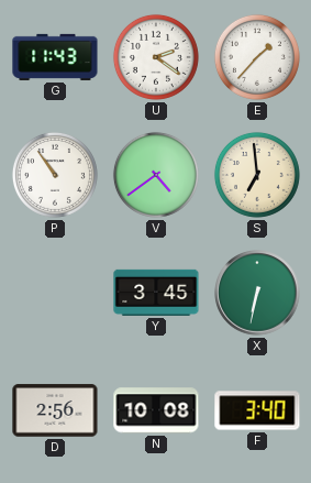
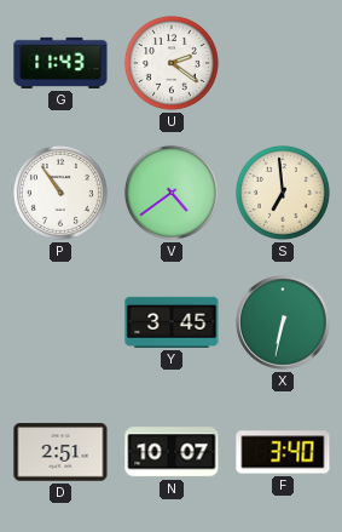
E: 1:37 -> none (257, 57)
D: 2:56 -> 2:51 (60, 452)
N: 10:08 -> 10:07 (172, 452)
